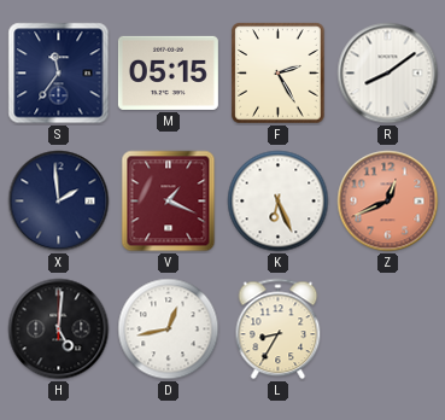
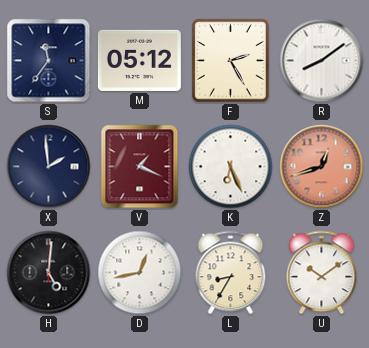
M: 05:15 -> 05:12 (139, 60)
Z: 12:41 -> 12:42 (322, 167)
U: none -> 10:09 (322, 273)
